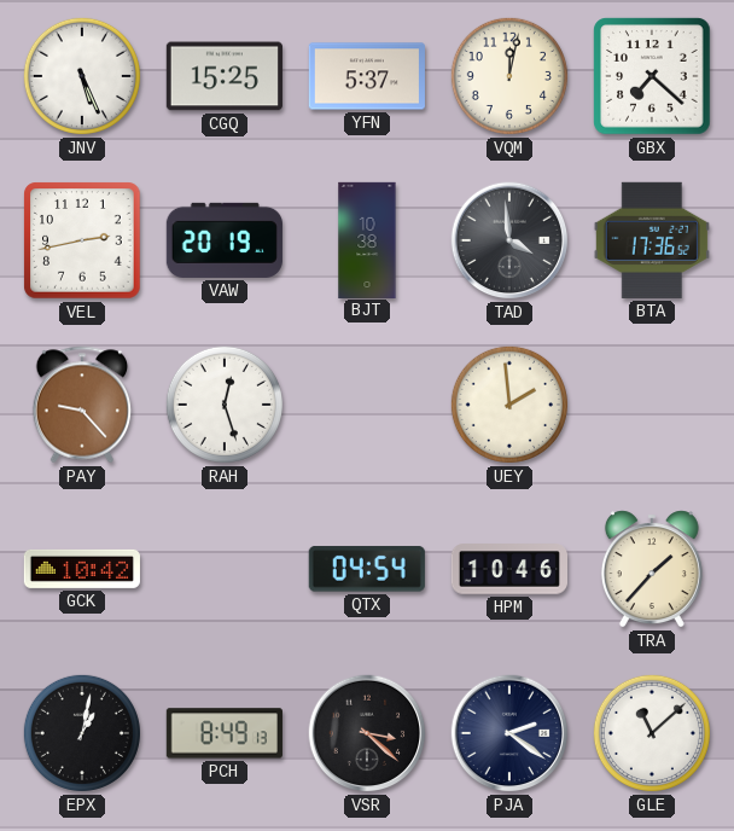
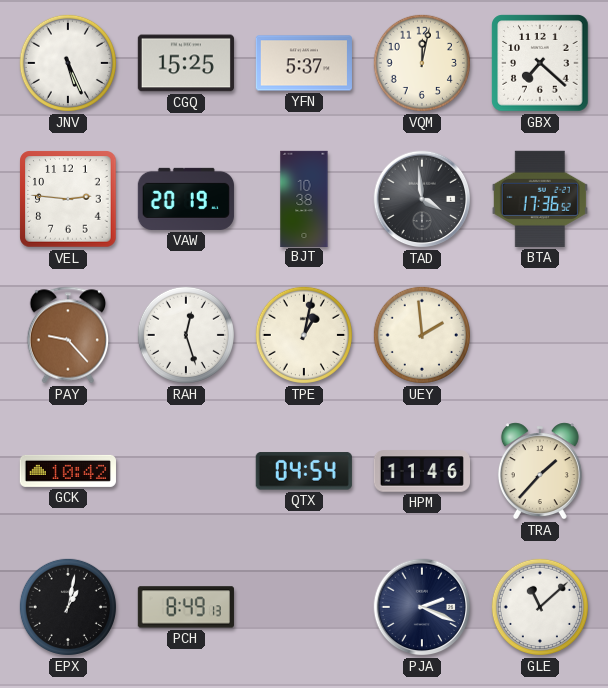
VEL: 2:43 -> 2:46 (68, 199)
TPE: none -> 1:02 (304, 335)
HPM: 10:46 -> 11:46 (421, 471)
VSR: 3:22 -> none (367, 733)
PJA: 2:21 -> 2:19 (422, 607)
